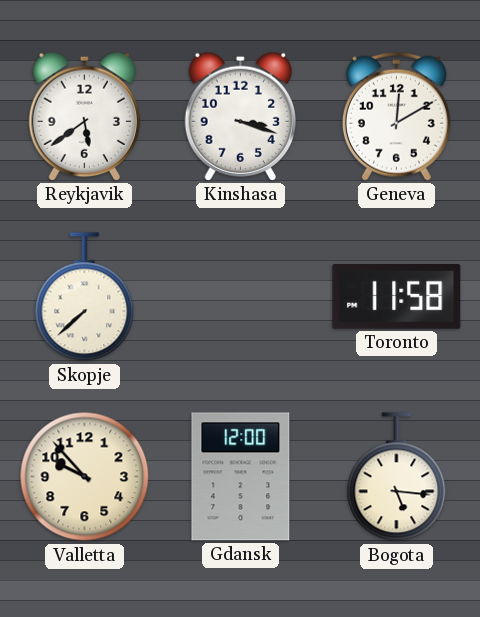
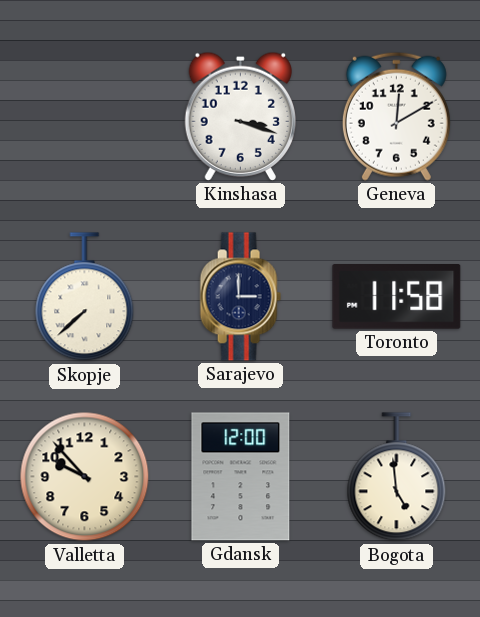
Reykjavik: 5:39 -> none (84, 116)
Sarajevo: none -> 3:00 (240, 297)
Bogota: 5:16 -> 4:59 (397, 477)
